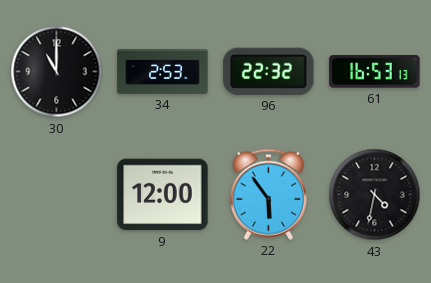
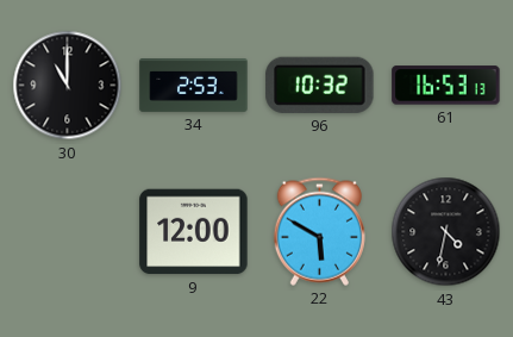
96: 22:32 -> 10:32 (320, 85)
22: 5:54 -> 5:50 (319, 231)
